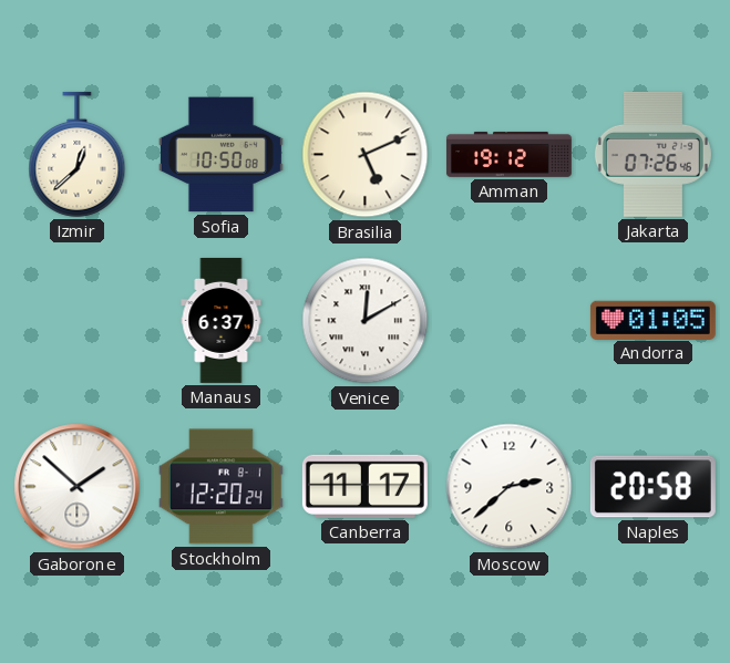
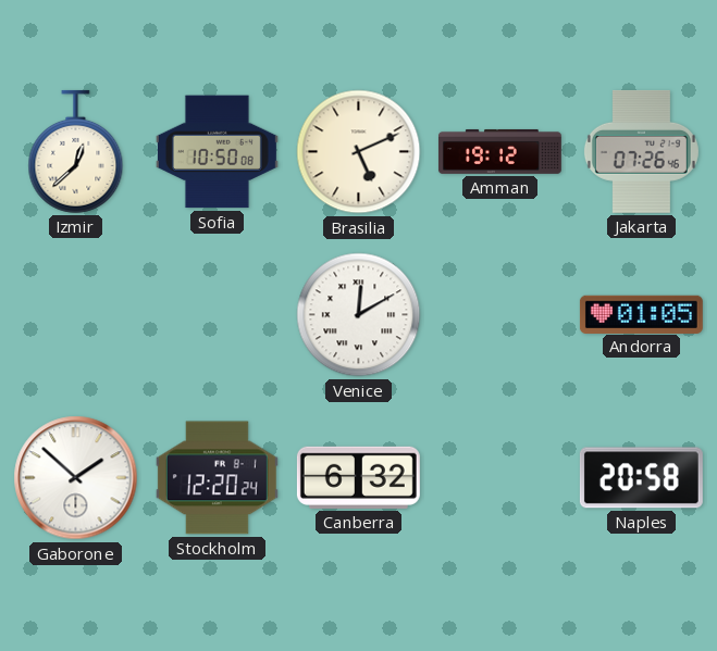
Manaus: 6:37 -> none (222, 320)
Canberra: 11:17 -> 6:32 (358, 477)
Moscow: 2:38 -> none (510, 487)
